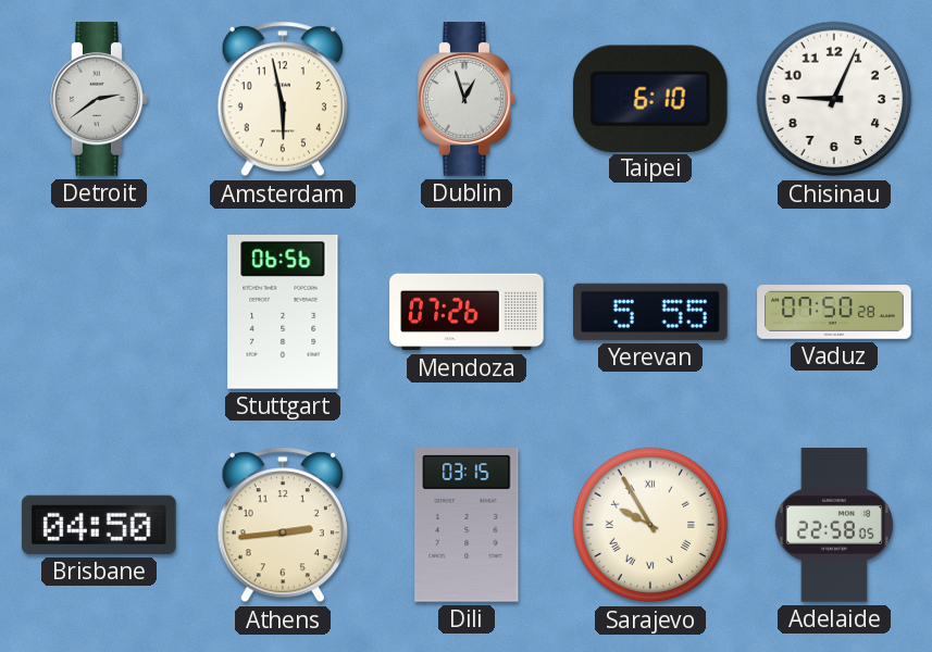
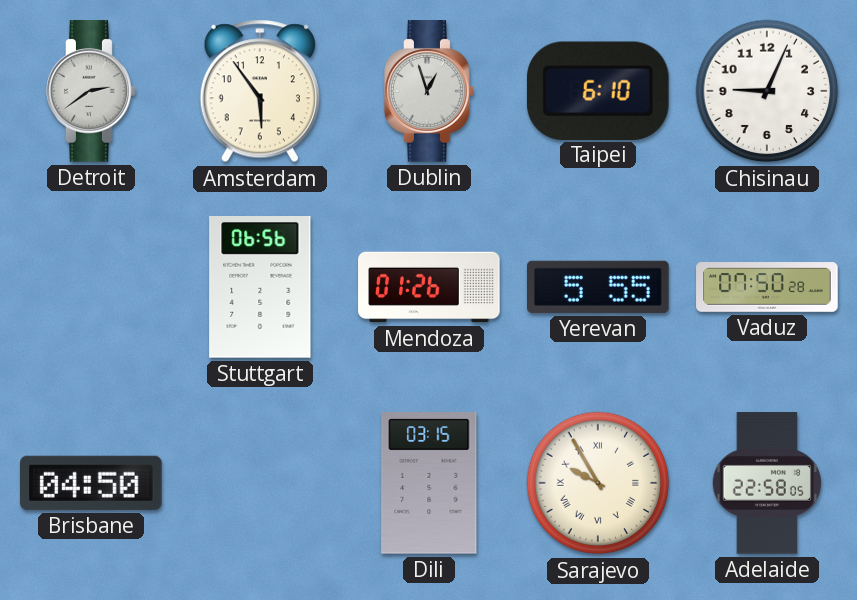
Amsterdam: 5:58 -> 5:54 (260, 91)
Mendoza: 07:26 -> 01:26 (429, 287)
Athens: 2:44 -> none (283, 525)
